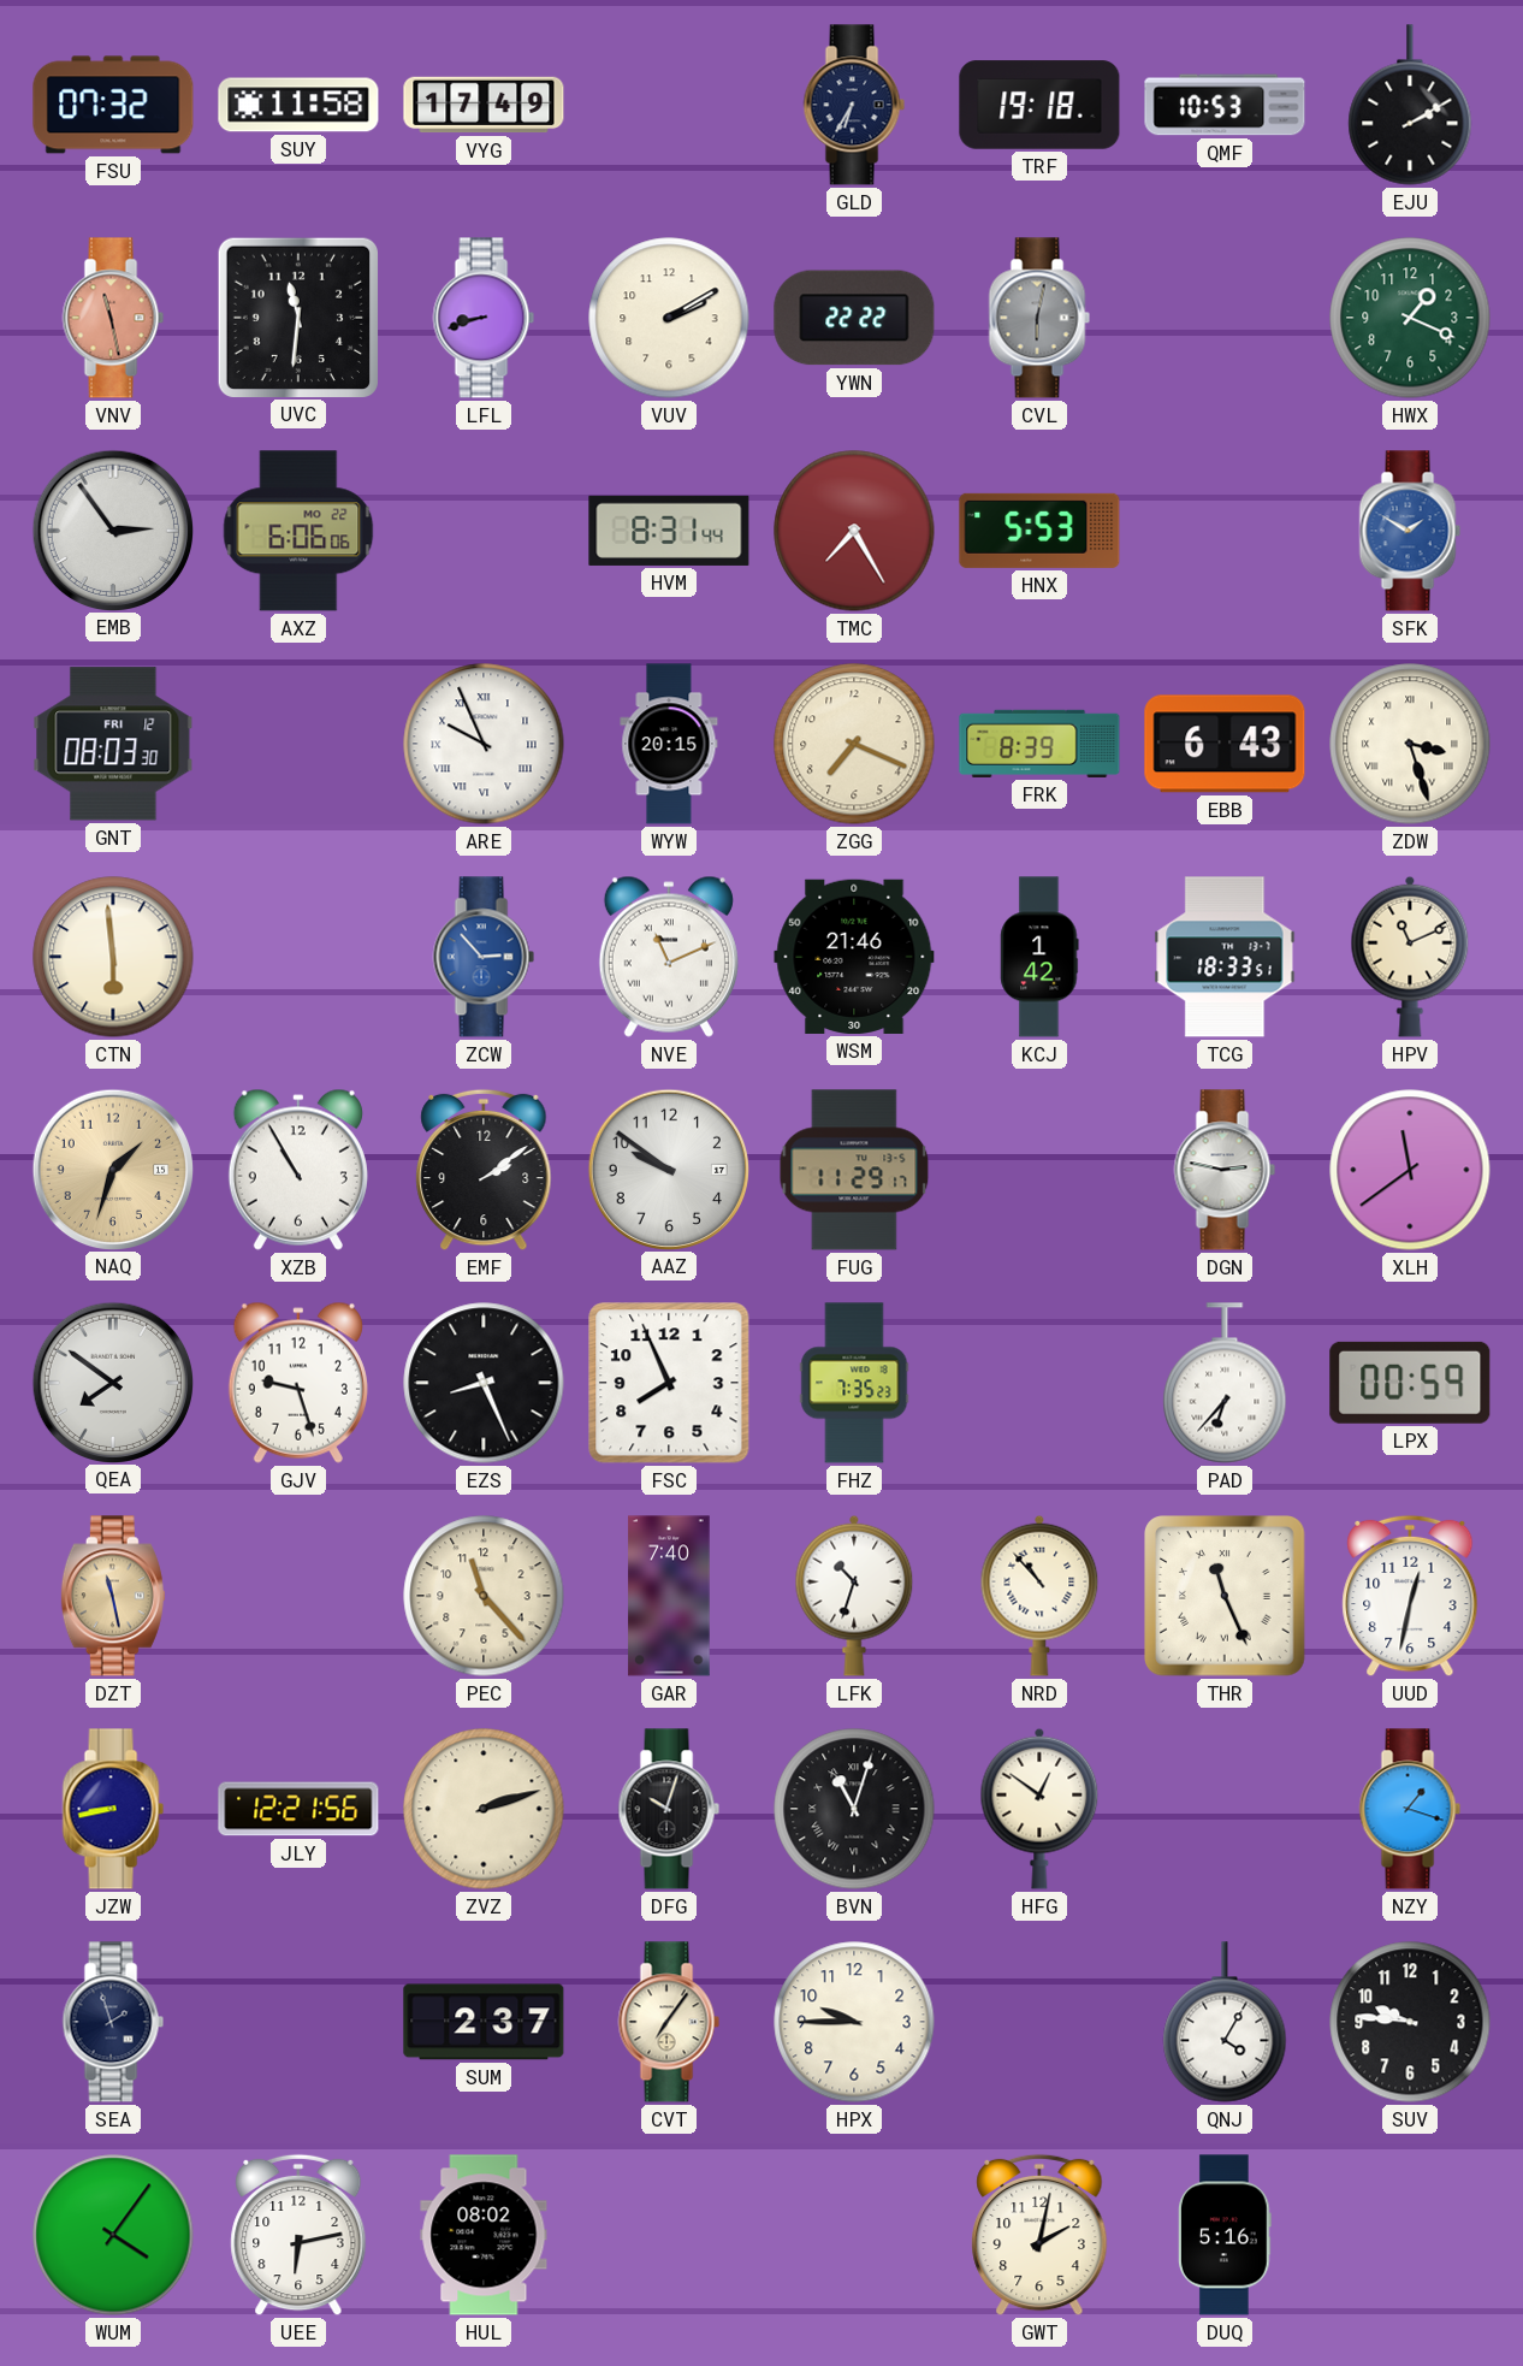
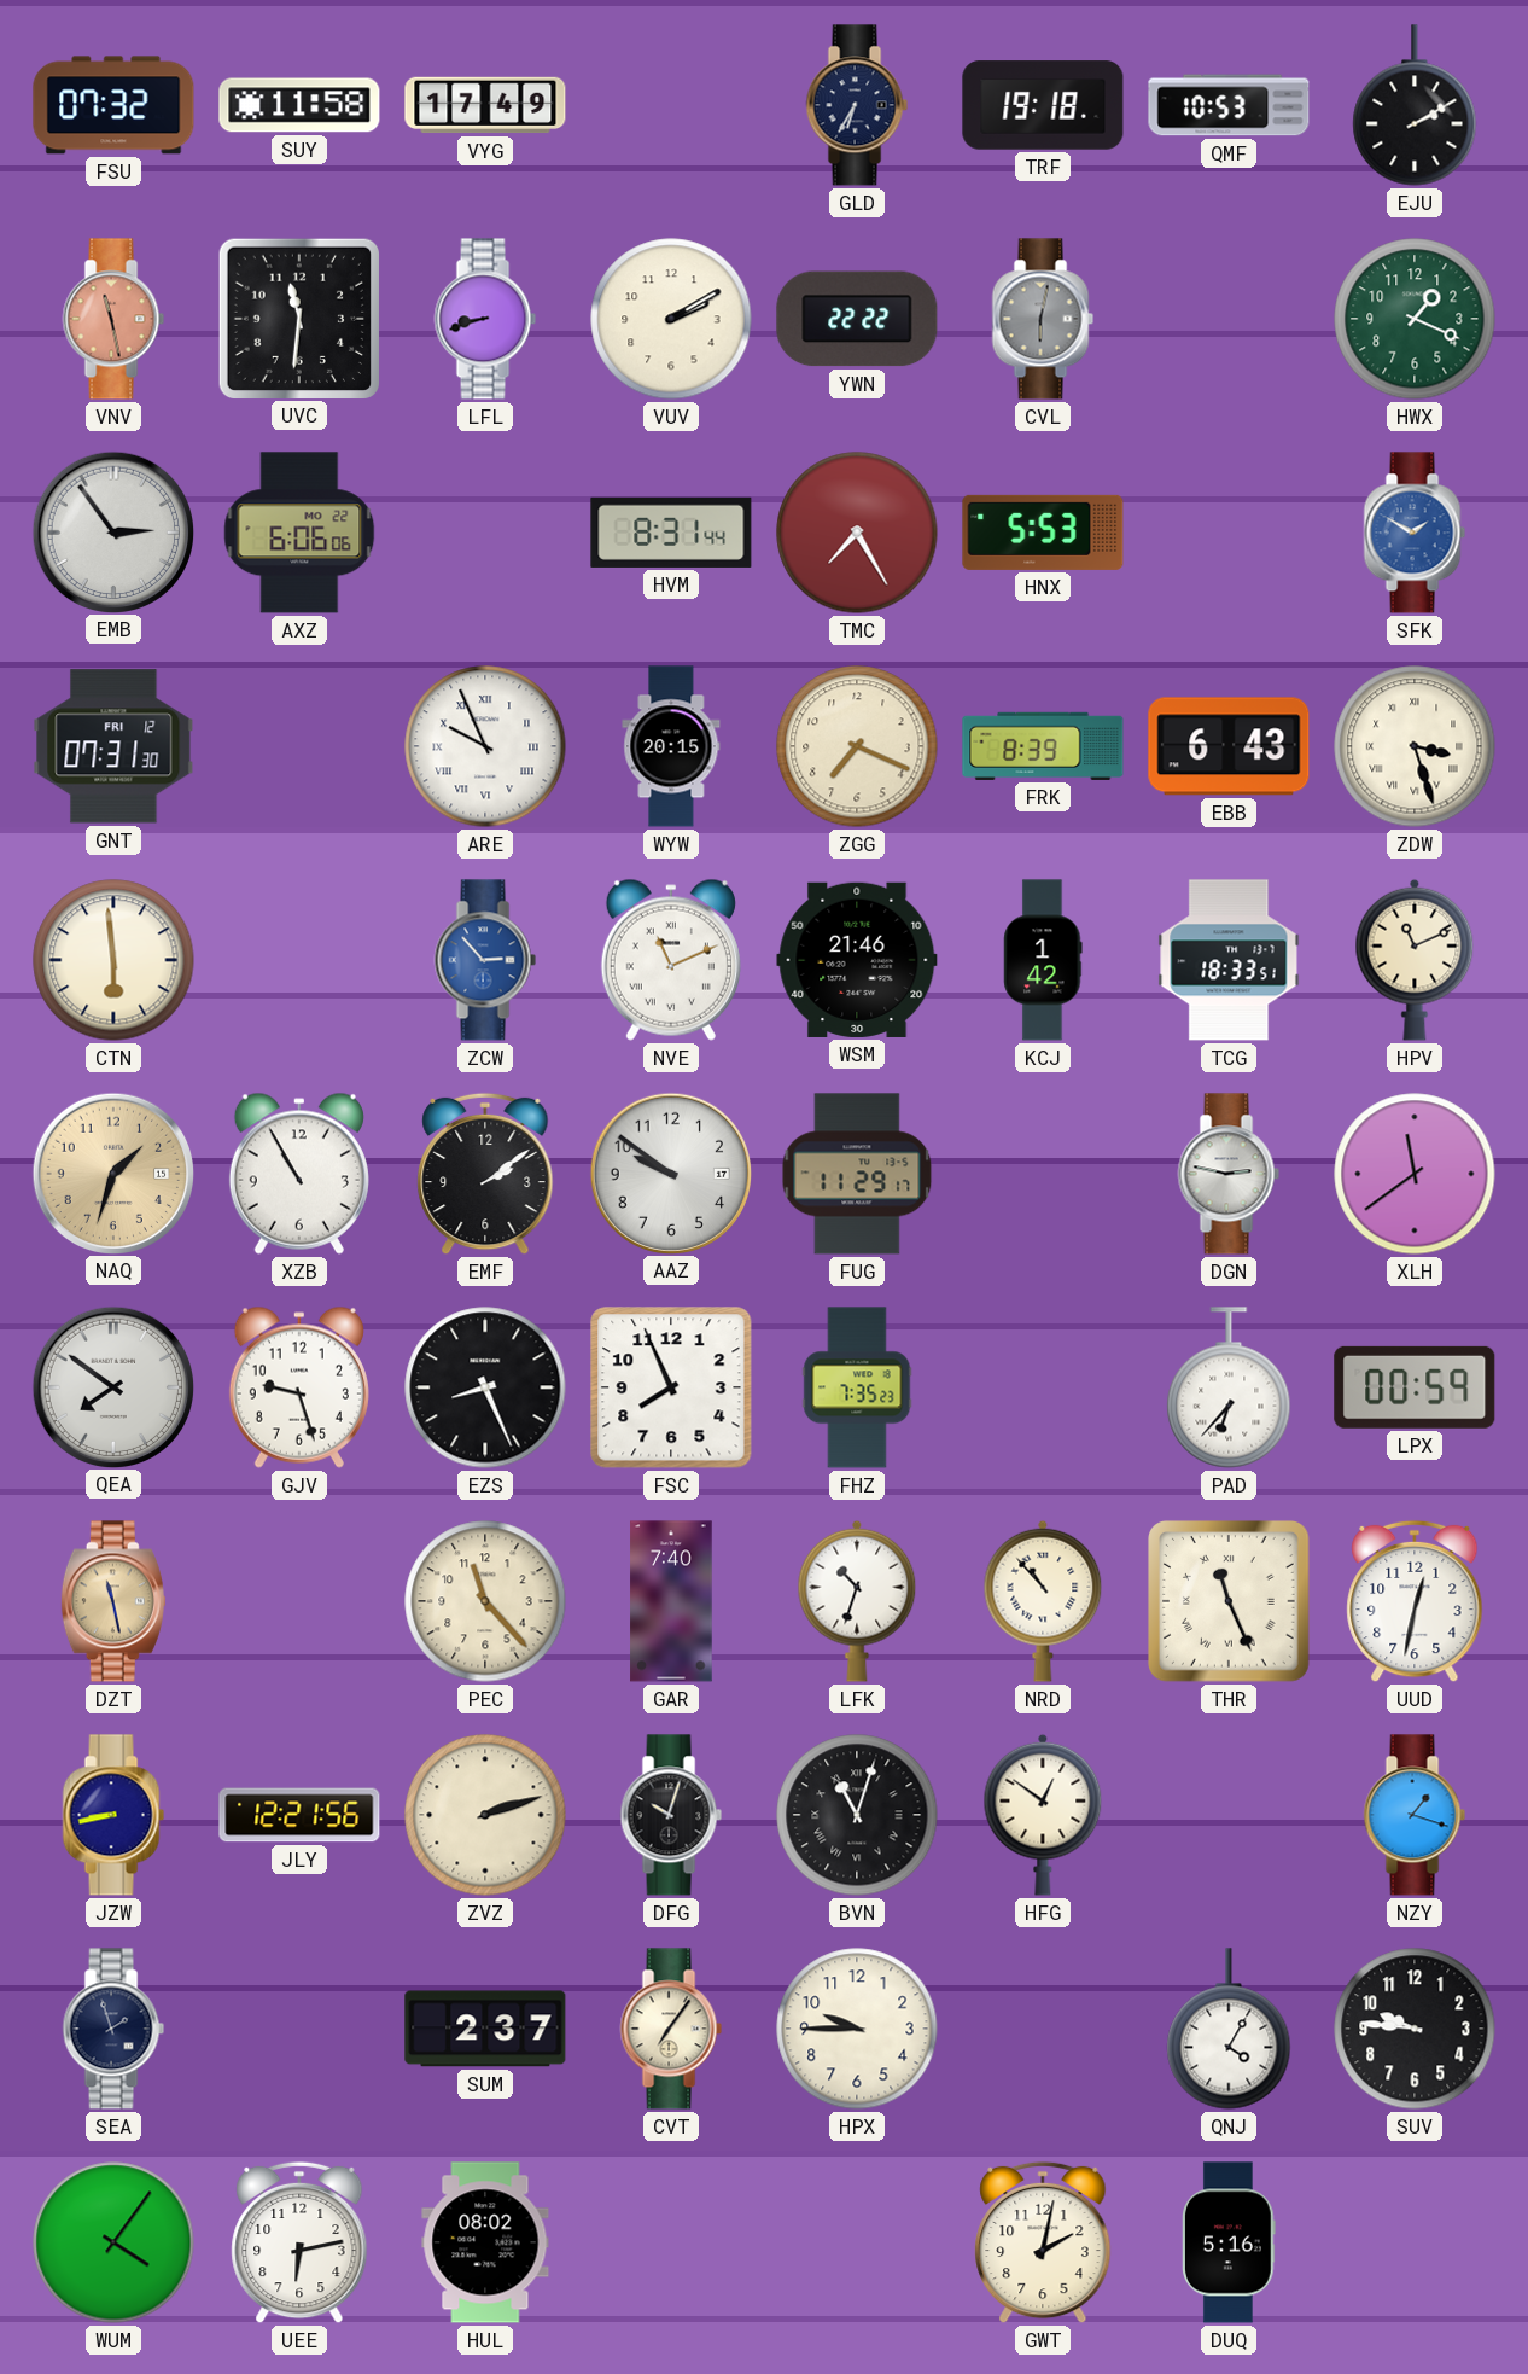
GNT: 08:03 -> 07:31 (113, 746)
